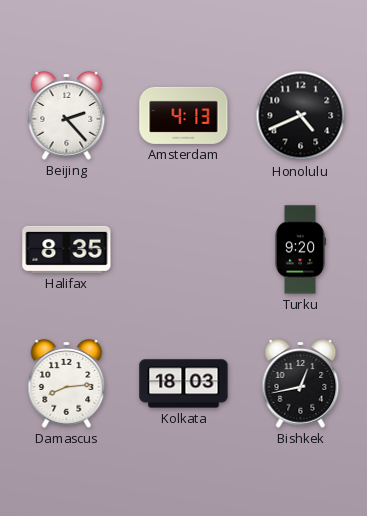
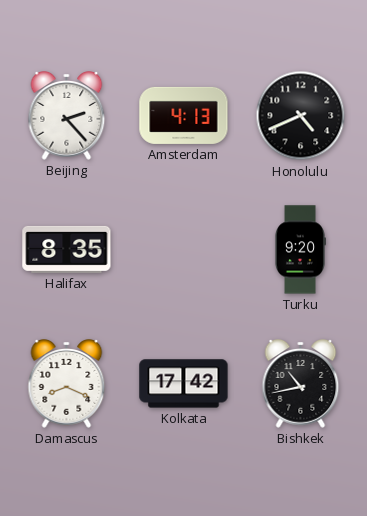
Damascus: 8:14 -> 8:19 (67, 384)
Kolkata: 18:03 -> 17:42 (184, 384)
Bishkek: 12:43 -> 10:43 (301, 384)
